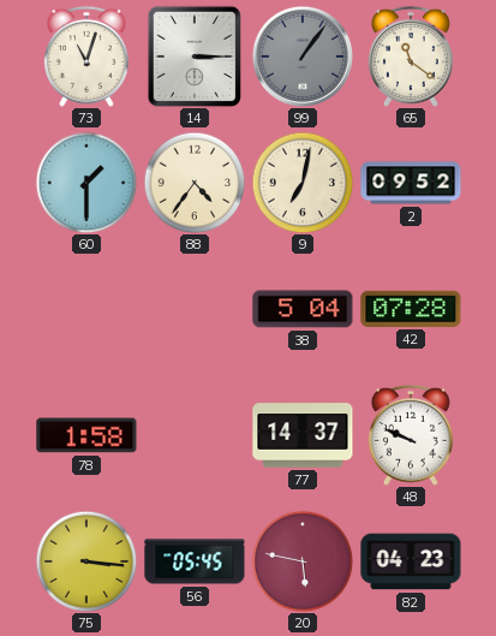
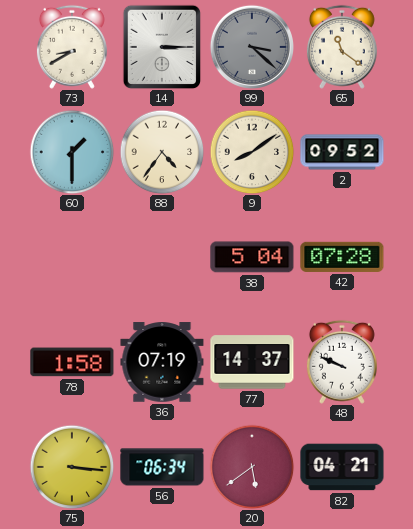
73: 11:03 -> 8:40 (72, 47)
99: 1:06 -> 3:22 (251, 46)
9: 7:02 -> 8:09 (252, 152)
36: none -> 07:19 (162, 362)
56: 05:45 -> 06:34 (162, 467)
20: 5:47 -> 5:39 (252, 467)
82: 04:23 -> 04:21 (342, 467)
